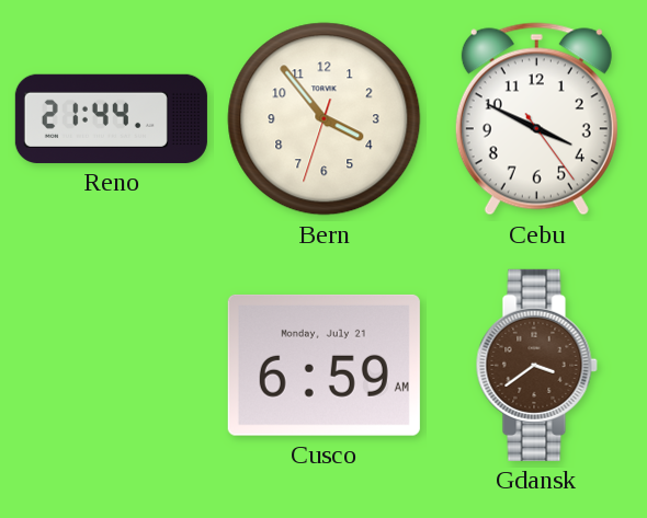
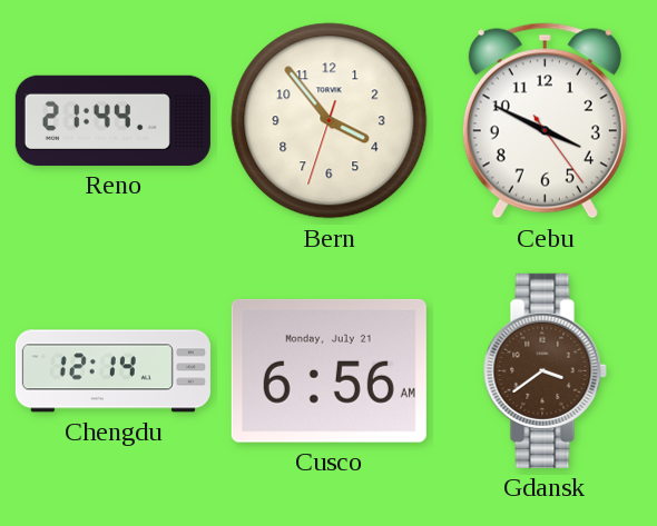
Chengdu: none -> 12:14 (112, 371)
Cusco: 6:59 -> 6:56 (329, 370)
